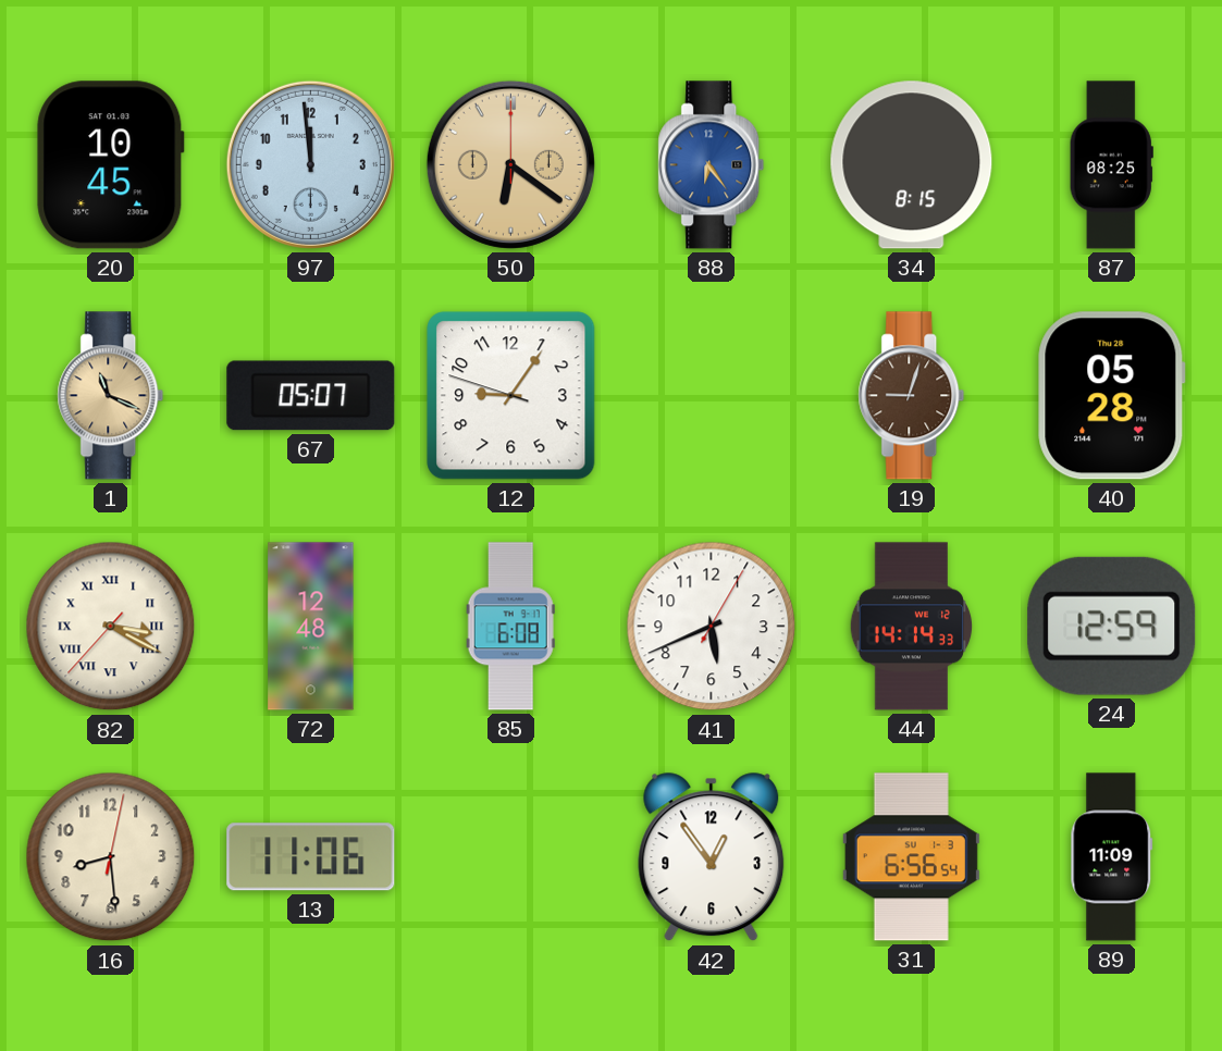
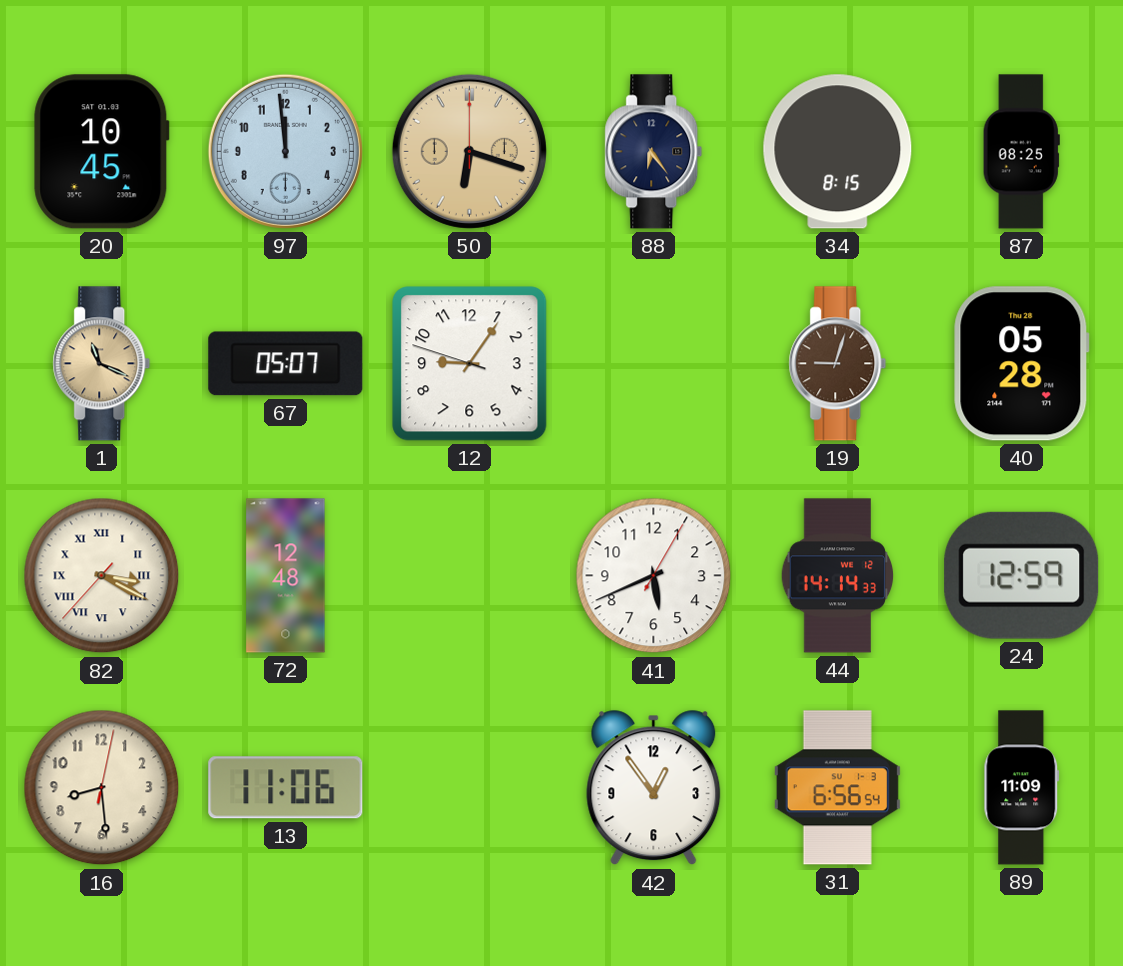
50: 6:21 -> 6:18 (469, 151)
88 dial: blue -> navy (654, 152)
85: 6:08 -> none (510, 627)
